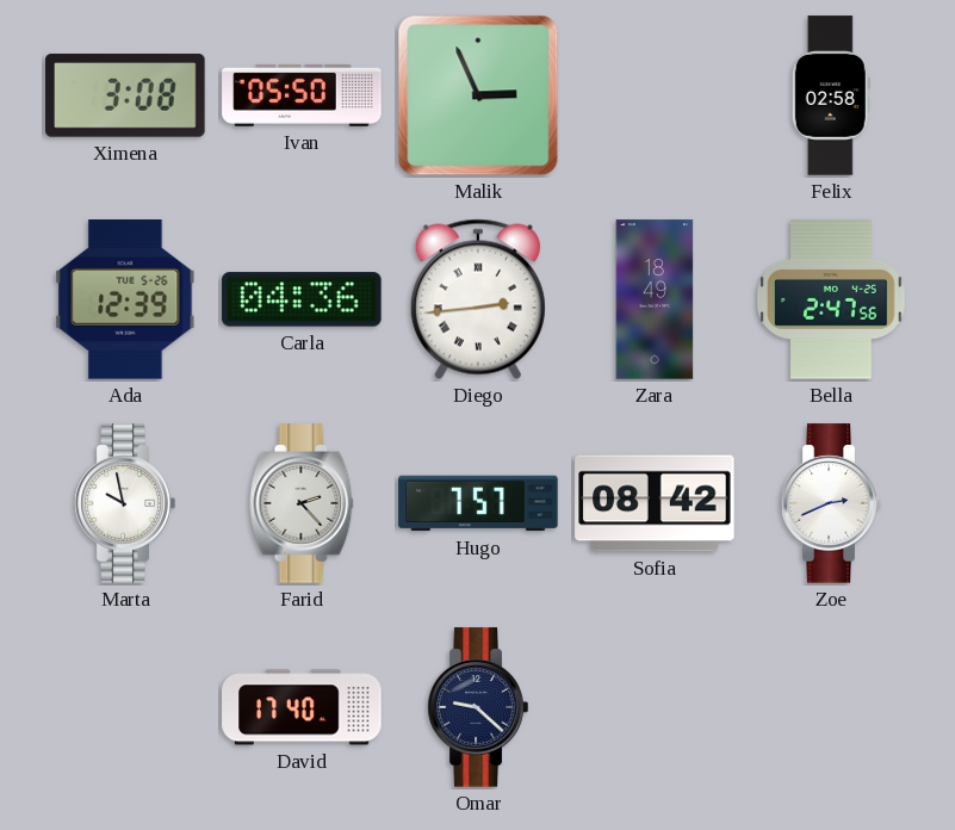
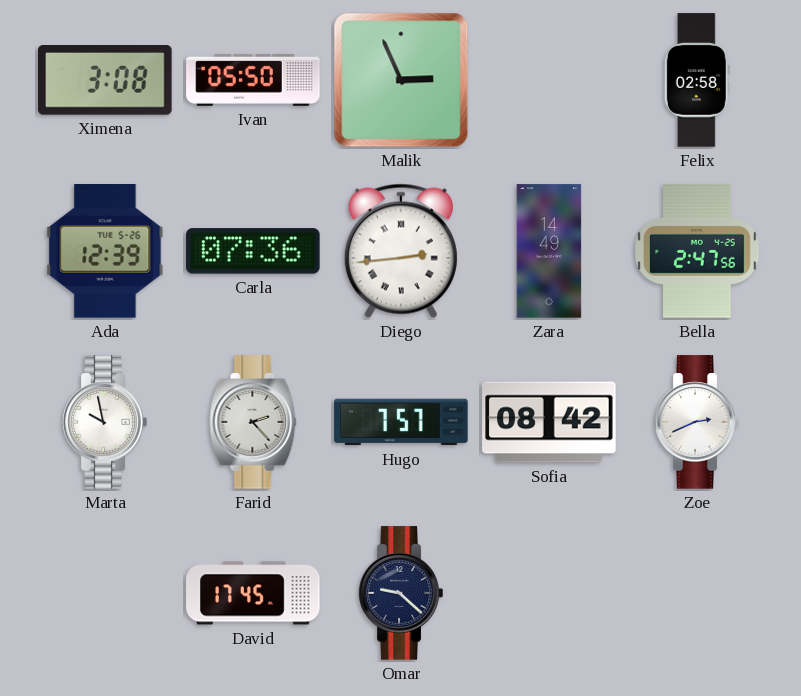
Carla: 04:36 -> 07:36 (253, 251)
Zara: 18:49 -> 14:49 (549, 251)
David: 17:40 -> 17:45 (253, 593)
